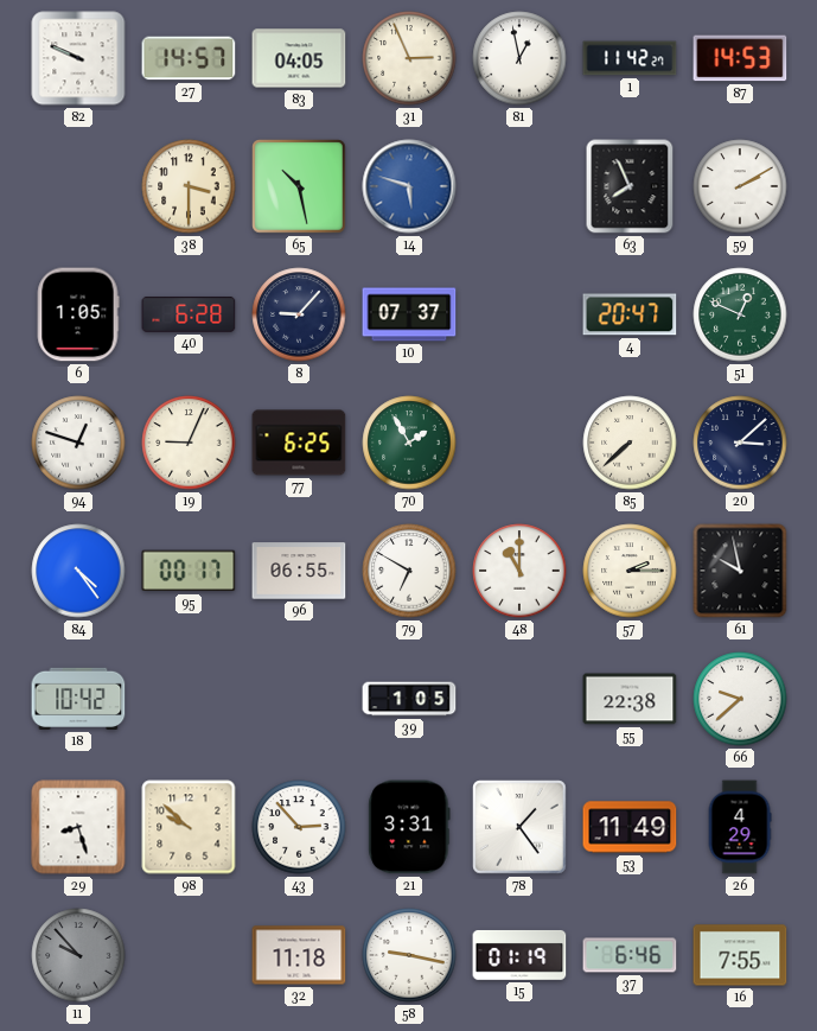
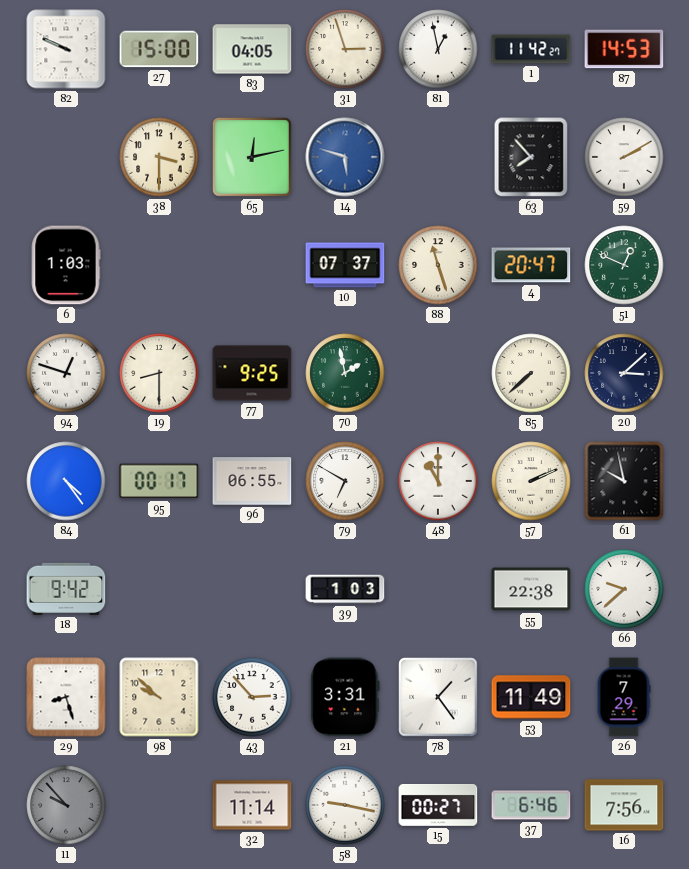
27: 14:57 -> 15:00 (159, 49)
31: 2:56 -> 2:57 (345, 49)
65: 10:28 -> 12:13 (252, 157)
63: 7:56 -> 7:53 (531, 157)
6: 1:05 -> 1:03 (66, 265)
40: 6:28 -> none (189, 314)
8: 9:07 -> none (299, 314)
88: none -> 11:27 (438, 265)
19: 9:04 -> 8:30 (159, 373)
77: 6:25 -> 9:25 (252, 373)
70: 1:55 -> 1:58 (345, 373)
57: 2:15 -> 2:11 (531, 481)
18: 10:42 -> 9:42 (66, 589)
39: 1:05 -> 1:03 (345, 589)
26: 4:29 -> 7:29 (624, 697)
32: 11:18 -> 11:14 (252, 805)
15: 01:19 -> 00:27 (438, 805)
16: 7:55 -> 7:56 (624, 805)
